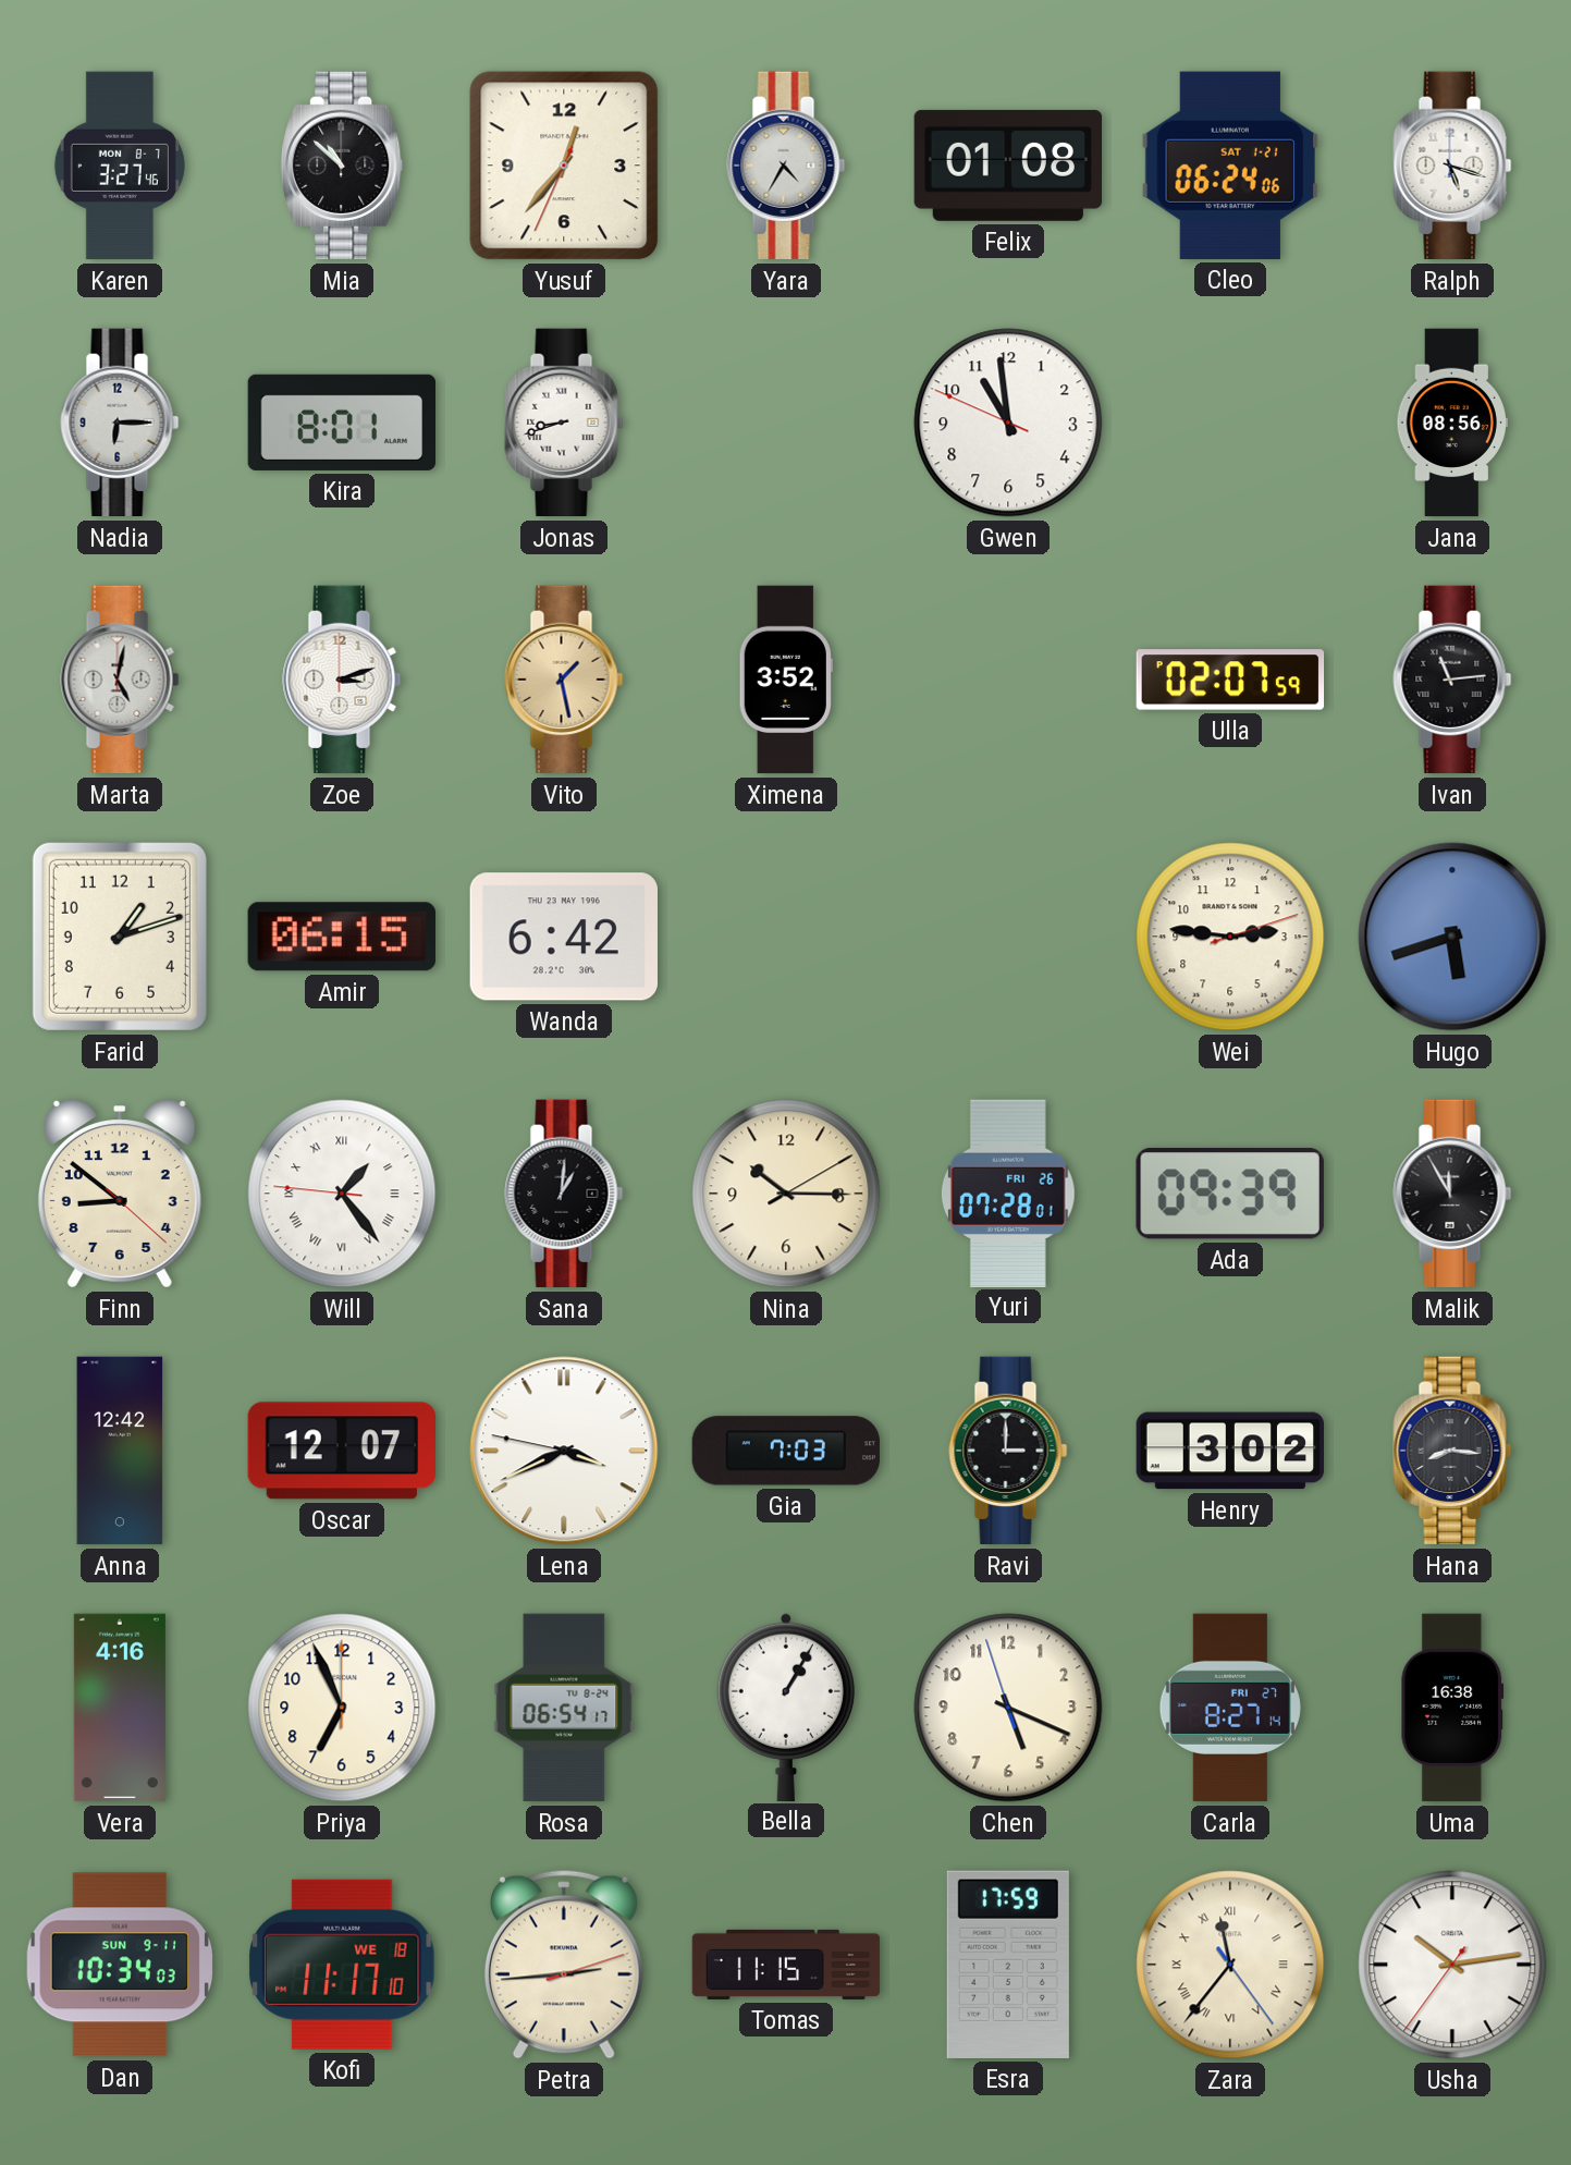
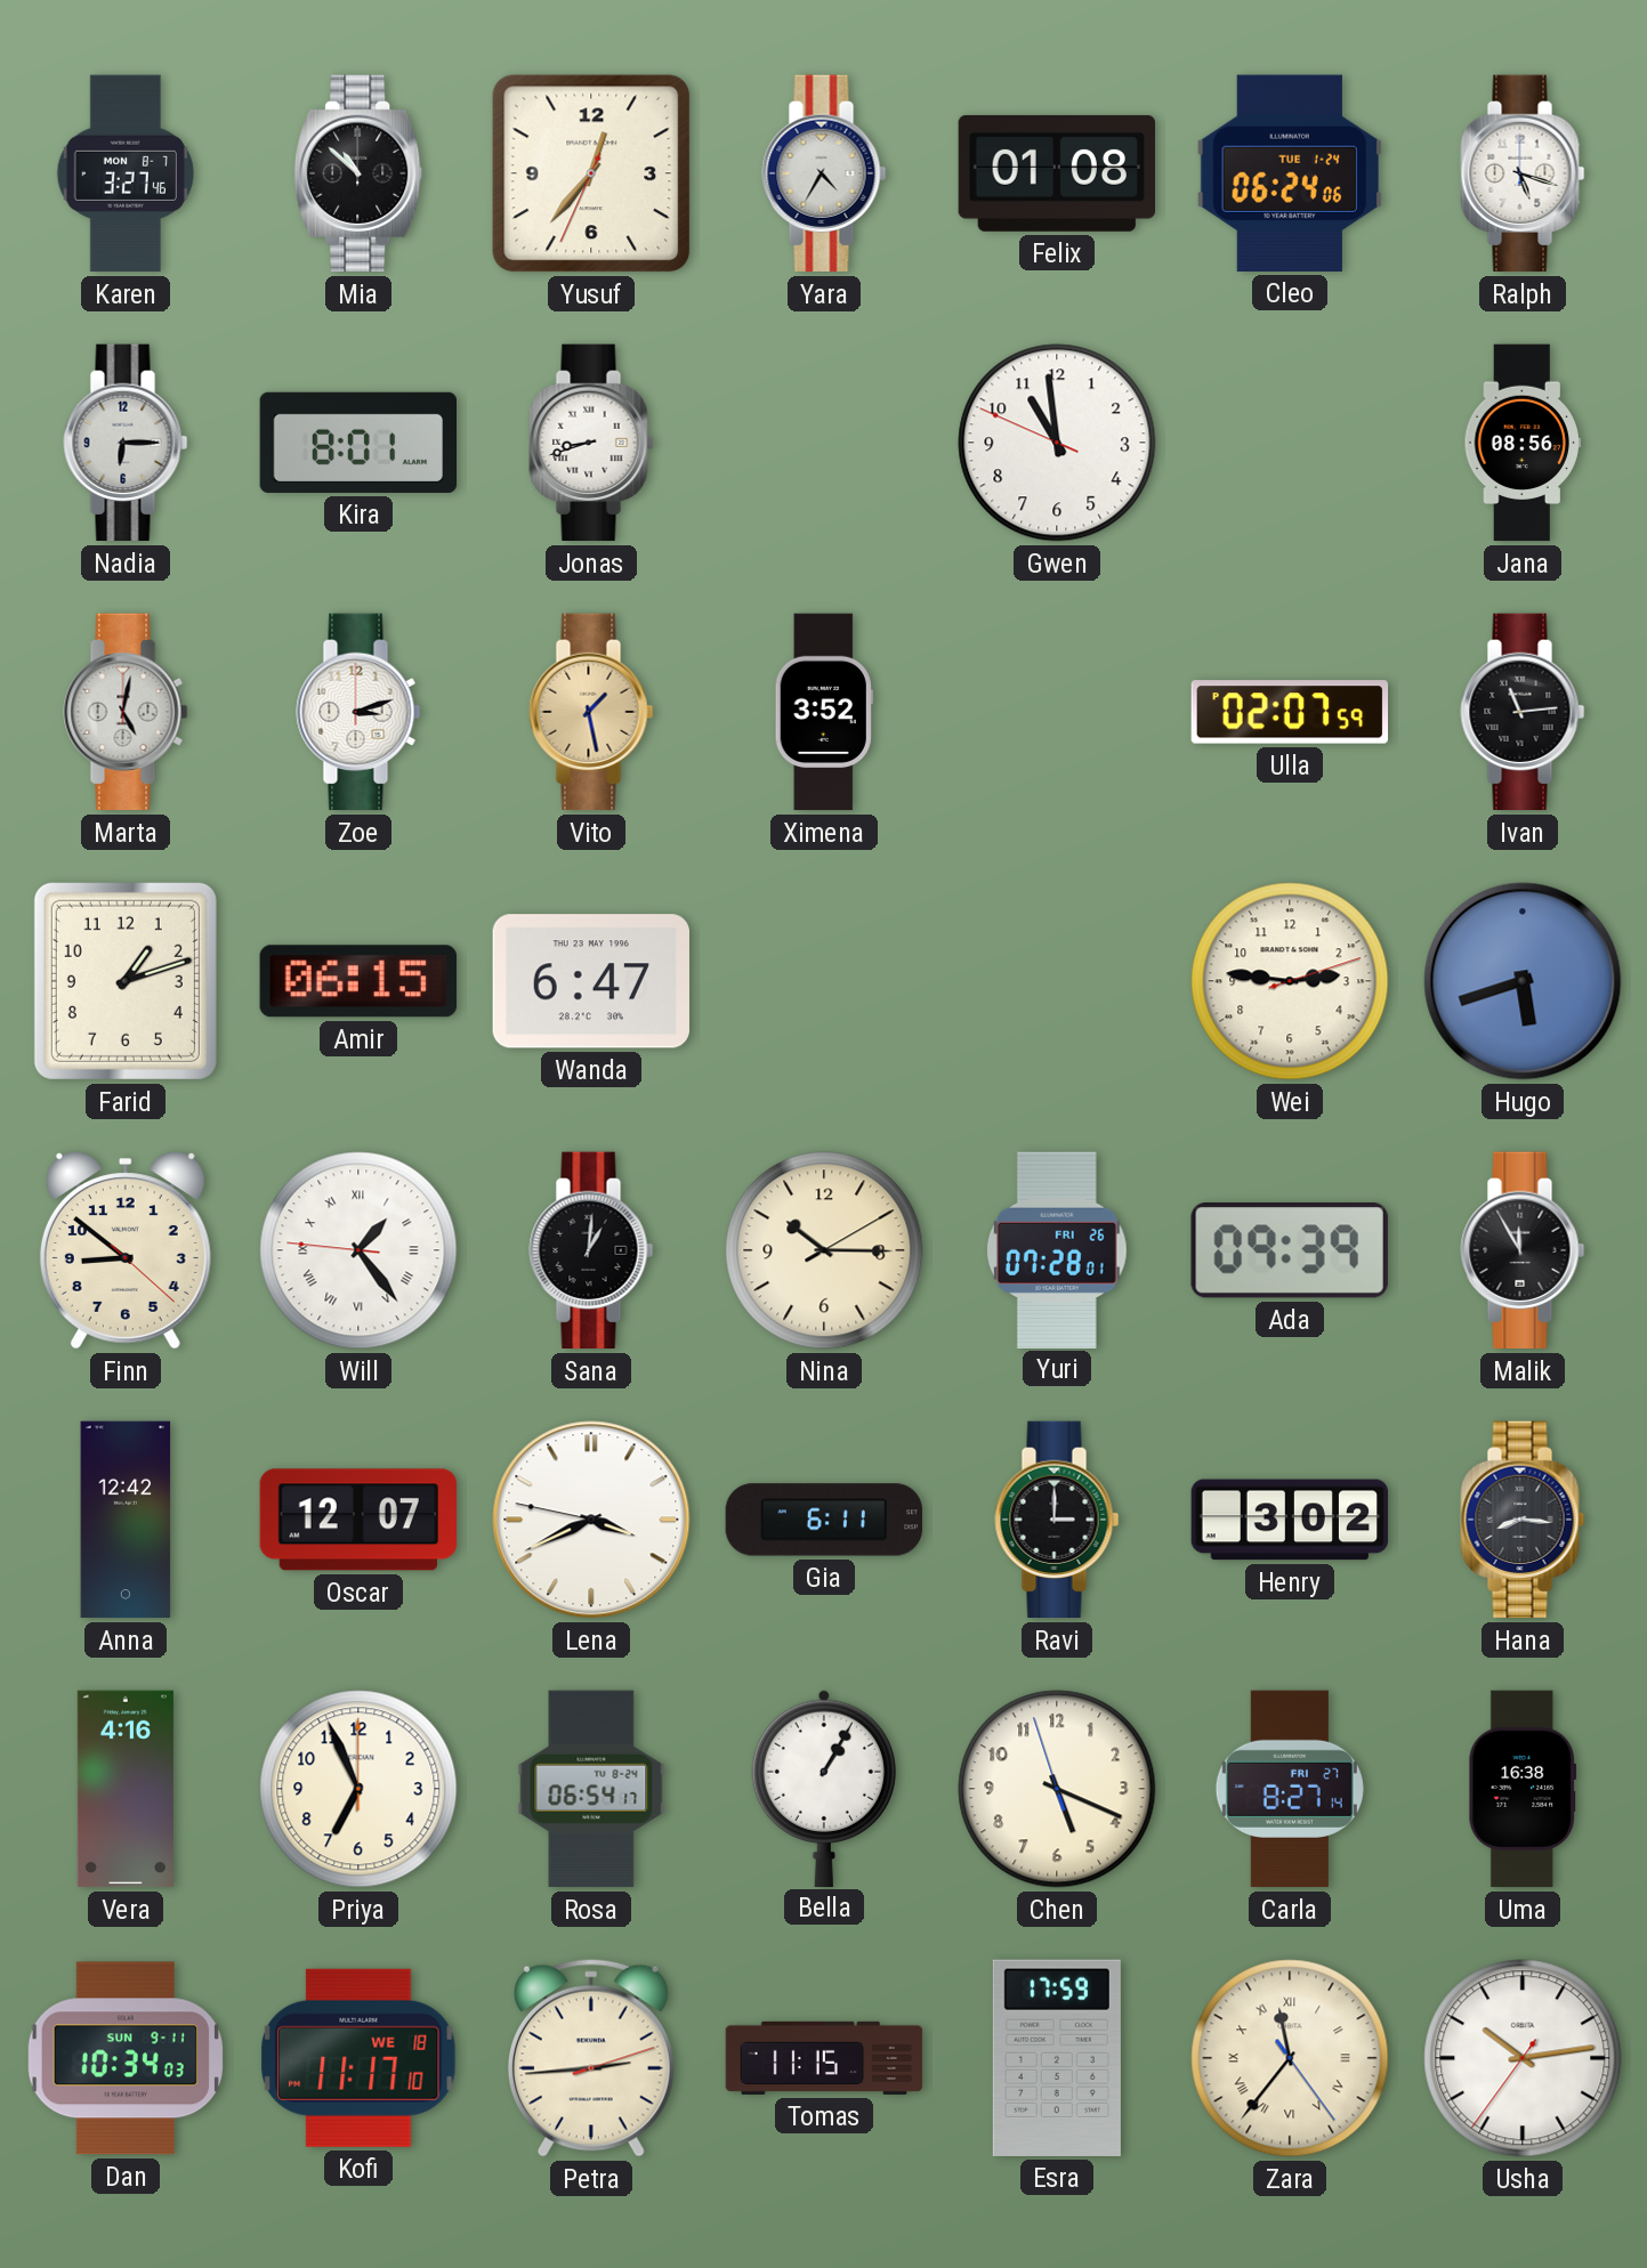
Cleo date: SAT 1-21 -> TUE 1-24 (1289, 173)
Wanda: 6:42 -> 6:47 (591, 981)
Gia: 7:03 -> 6:11 (824, 1520)
